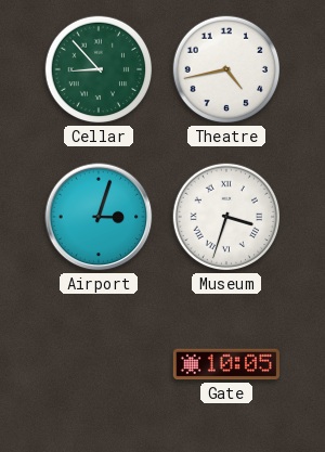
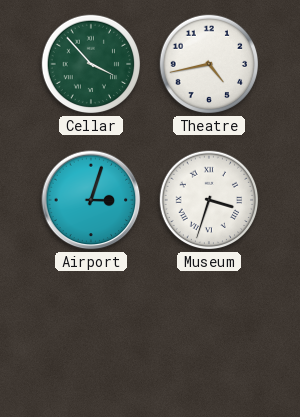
Cellar: 8:53 -> 3:53 (91, 64)
Gate: 10:05 -> none (226, 364)
